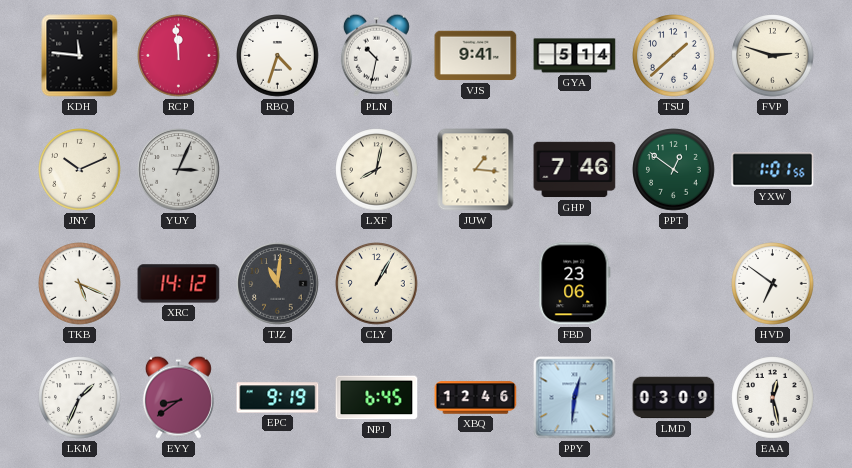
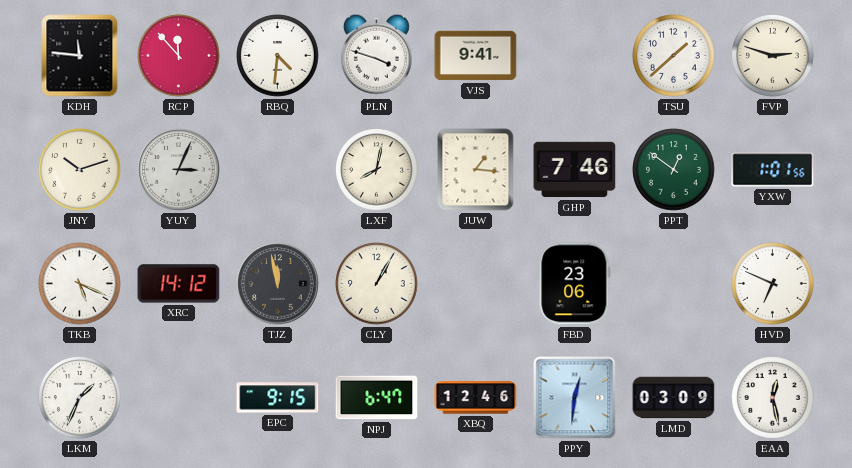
RCP: 11:59 -> 11:53 (179, 56)
RBQ: 4:33 -> 4:31 (278, 56)
PLN: 10:32 -> 3:48 (376, 55)
GYA: 5:14 -> none (575, 56)
JNY: 10:11 -> 10:12 (80, 170)
TJZ: 11:01 -> 11:58 (278, 284)
HVD: 6:51 -> 6:49 (773, 284)
EYY: 8:39 -> none (178, 397)
EPC: 9:19 -> 9:15 (278, 398)
NPJ: 6:45 -> 6:47 (377, 398)
